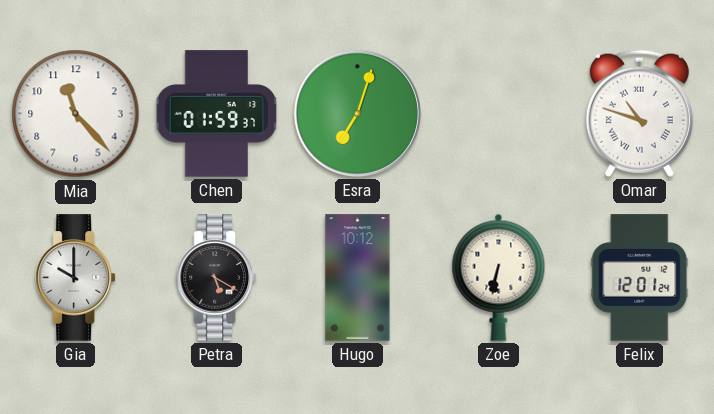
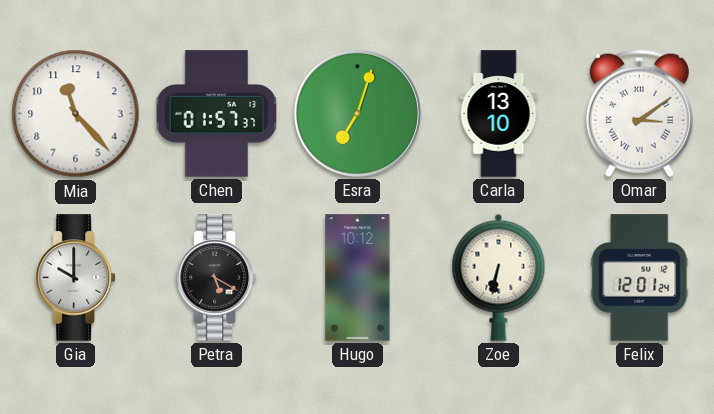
Chen: 01:59 -> 01:57 (217, 114)
Carla: none -> 13:10 (499, 114)
Omar: 10:48 -> 3:09 (639, 113)
